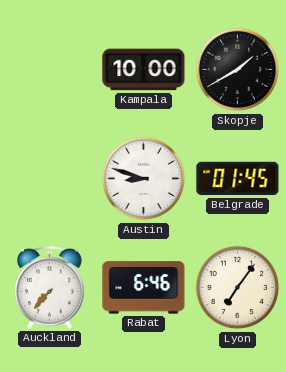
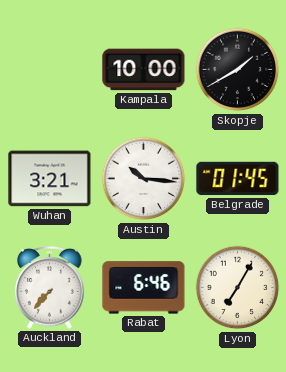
Wuhan: none -> 3:21 (50, 179)
Austin: 8:48 -> 10:16 (144, 179)
Lyon: 7:06 -> 7:05 (238, 288)
